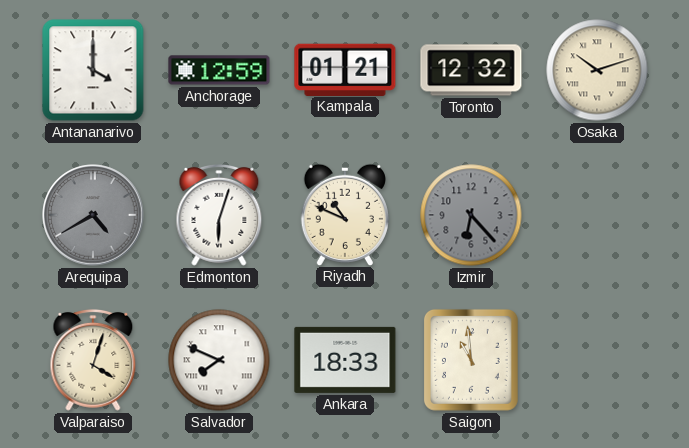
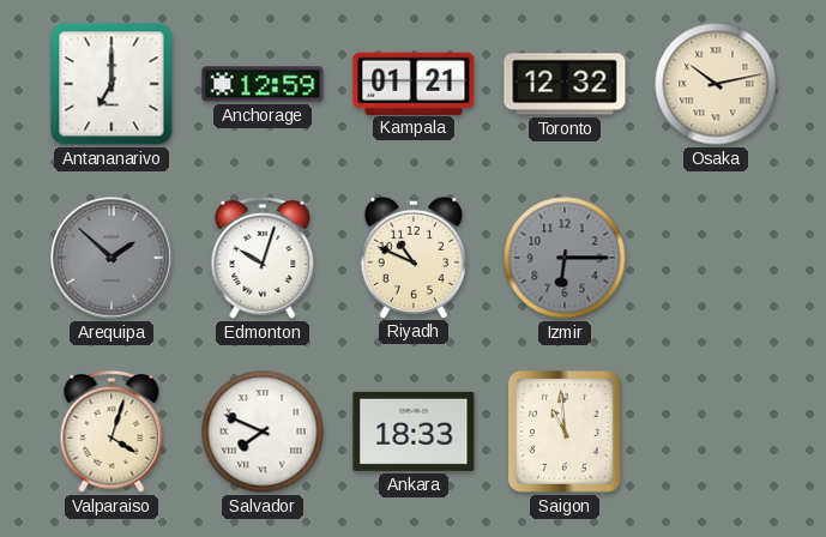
Antananarivo: 4:00 -> 7:00 (111, 84)
Osaka: 10:12 -> 10:13 (716, 84)
Arequipa: 4:40 -> 1:52 (111, 258)
Edmonton: 6:03 -> 10:03 (263, 258)
Izmir: 6:23 -> 6:15 (565, 258)
